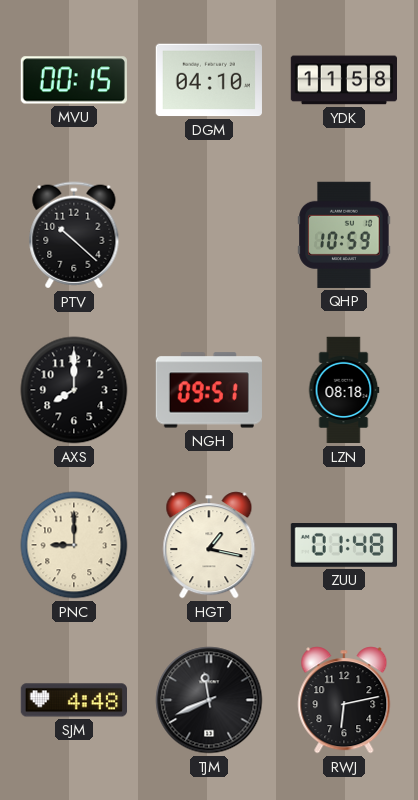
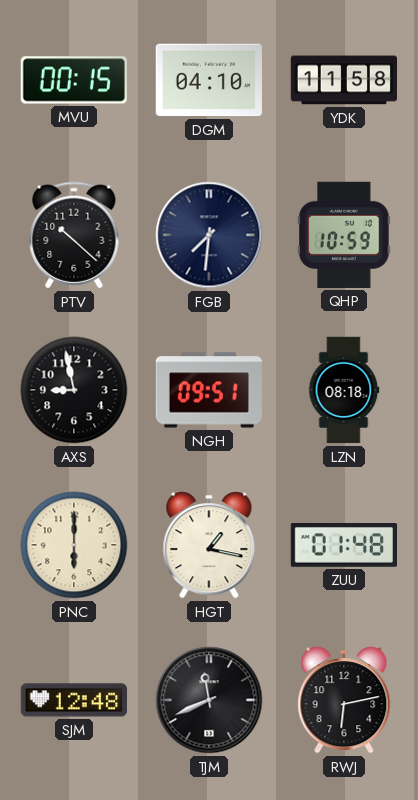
FGB: none -> 7:31 (209, 235)
AXS: 8:00 -> 8:58 (74, 390)
PNC: 9:00 -> 6:00 (74, 545)
SJM: 4:48 -> 12:48 (73, 700)
